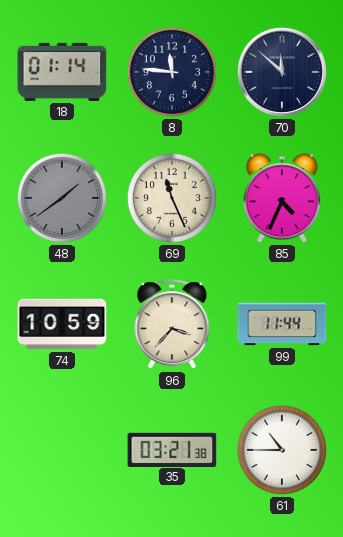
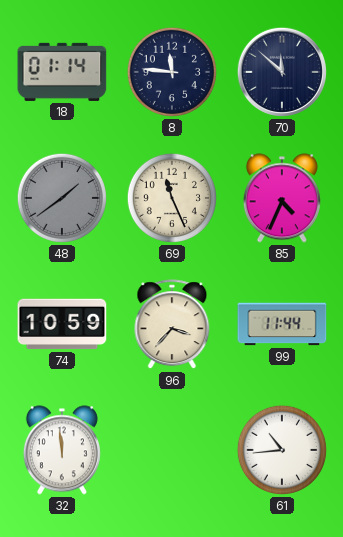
32: none -> 11:59 (62, 450)
35: 03:21 -> none (172, 449)
61: 10:45 -> 10:44 (282, 450)
